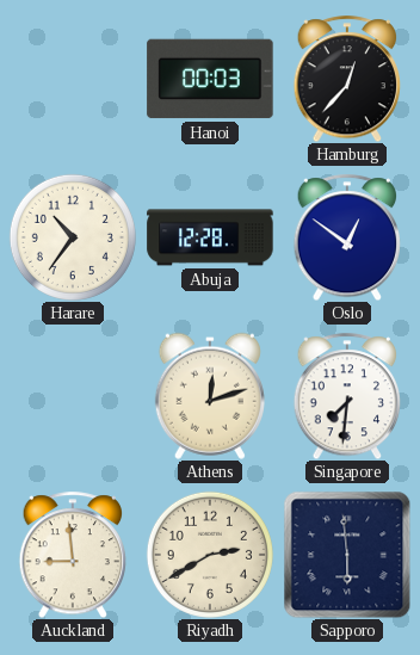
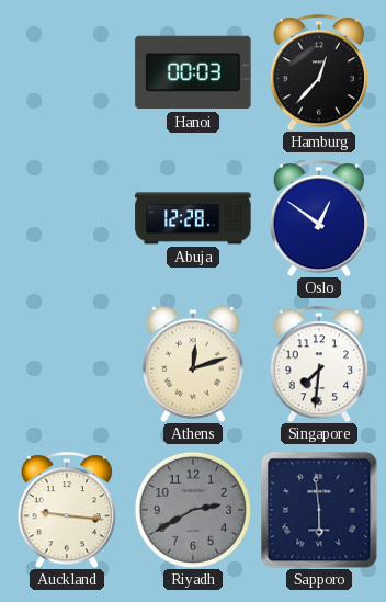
Harare: 10:36 -> none (73, 237)
Auckland: 8:59 -> 9:16 (67, 510)
Riyadh dial: cream -> grey (193, 510)
